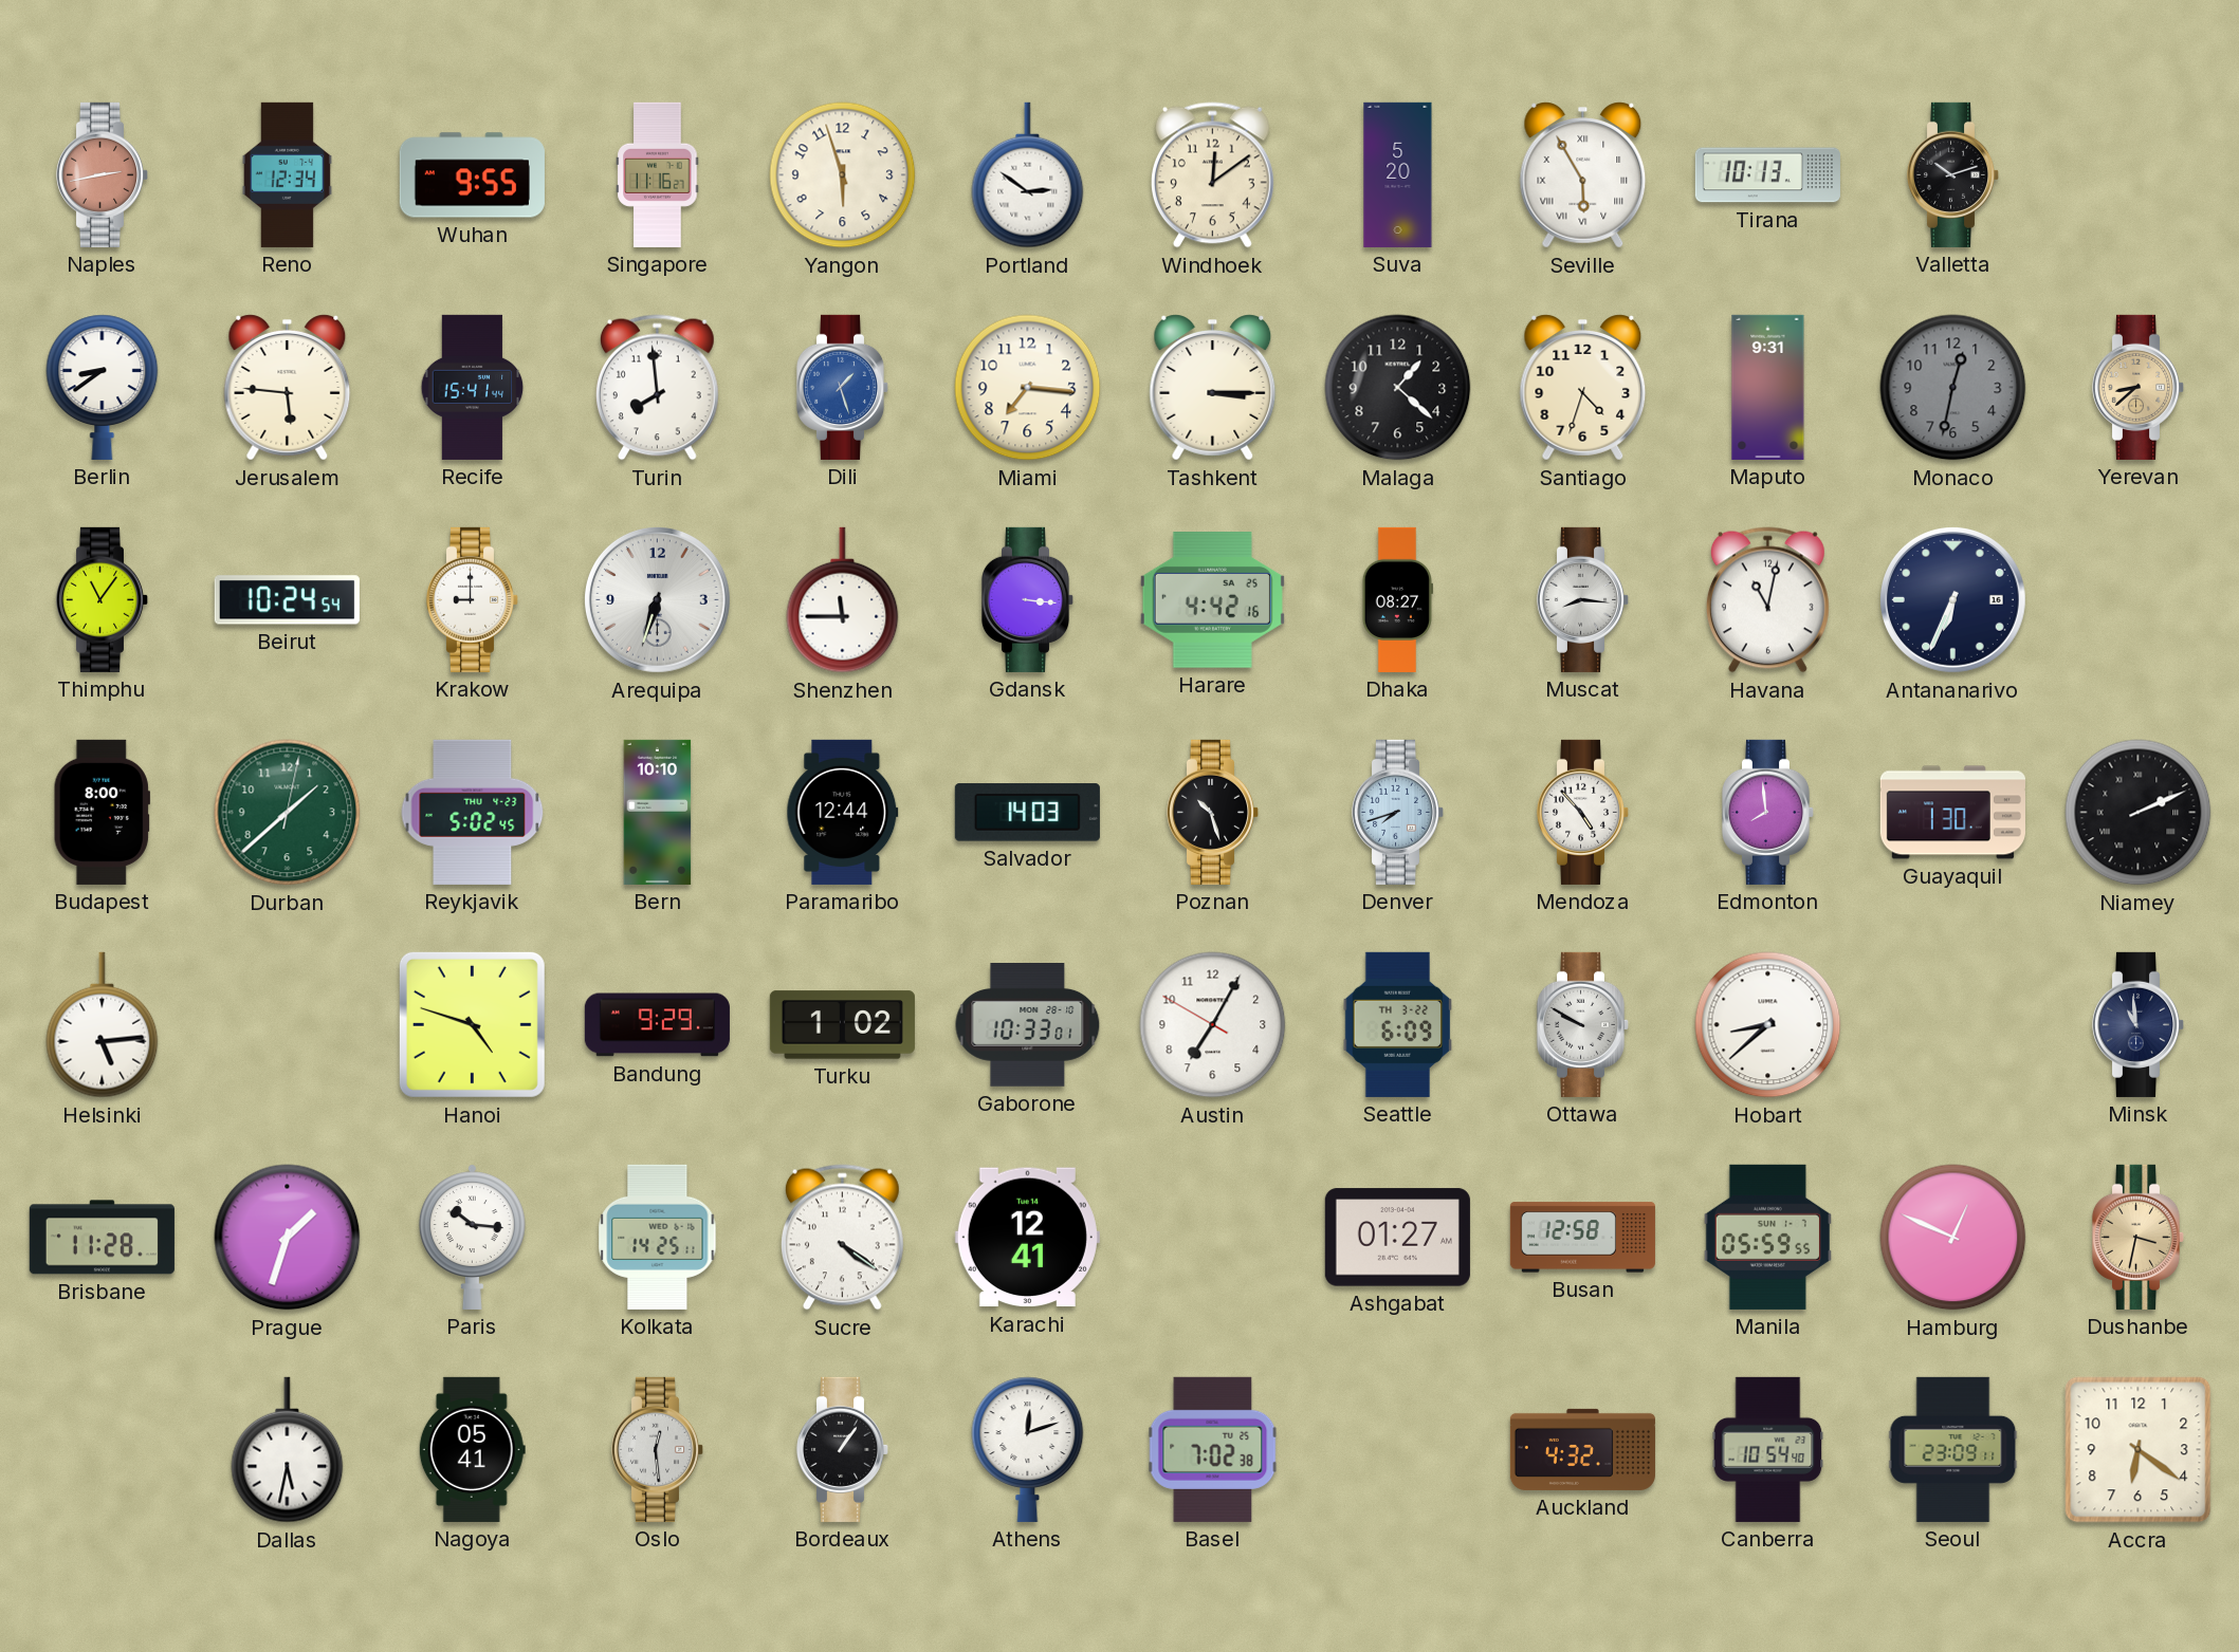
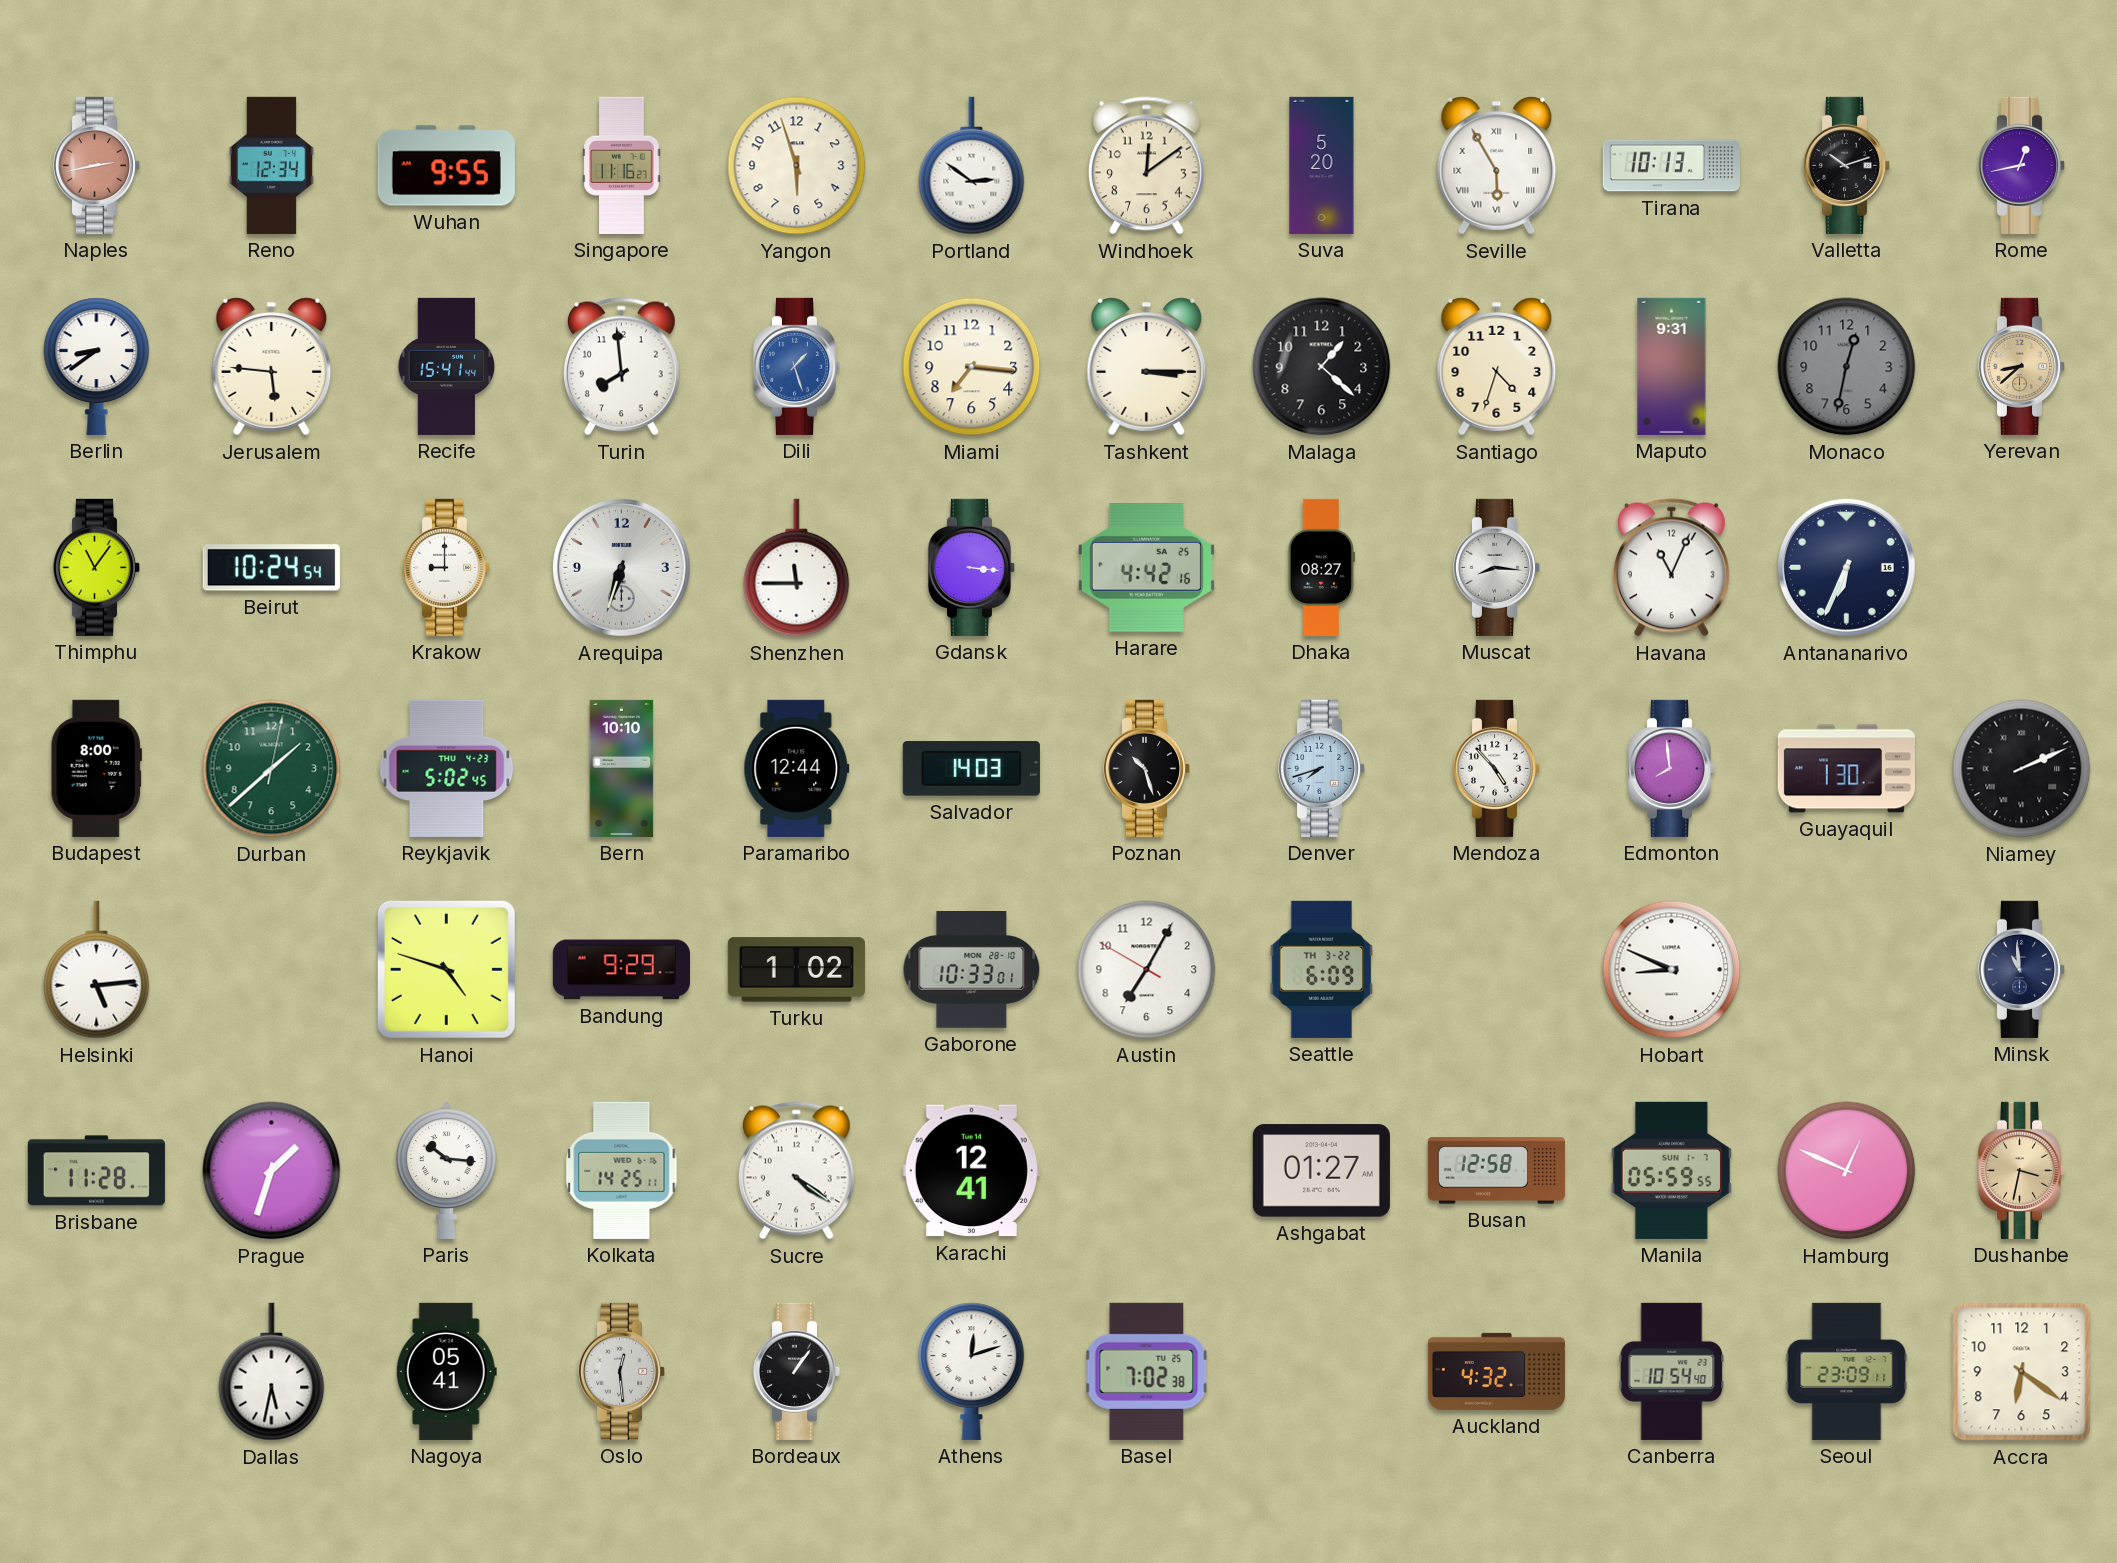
Rome: none -> 12:43 (2022, 165)
Havana: 11:02 -> 11:04 (1671, 568)
Ottawa: 9:50 -> none (1583, 1024)
Hobart: 8:38 -> 8:49 (1672, 970)
